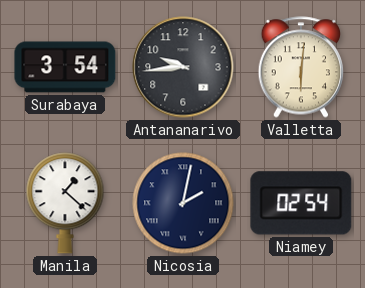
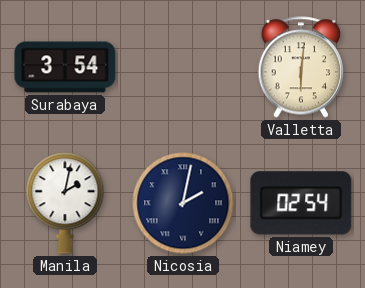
Antananarivo: 9:44 -> none (183, 67)
Manila: 1:22 -> 2:02 (65, 203)
